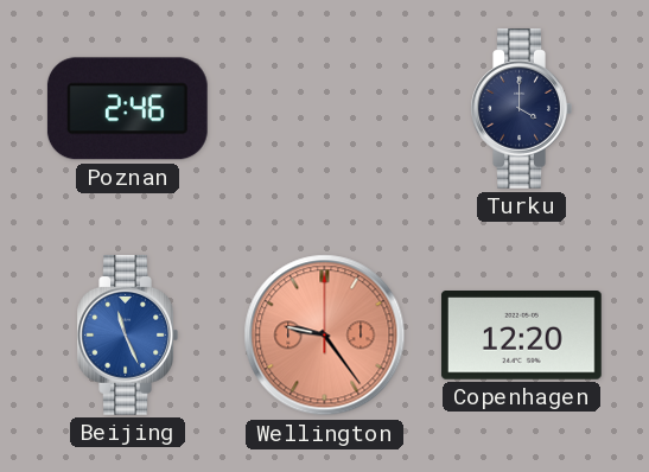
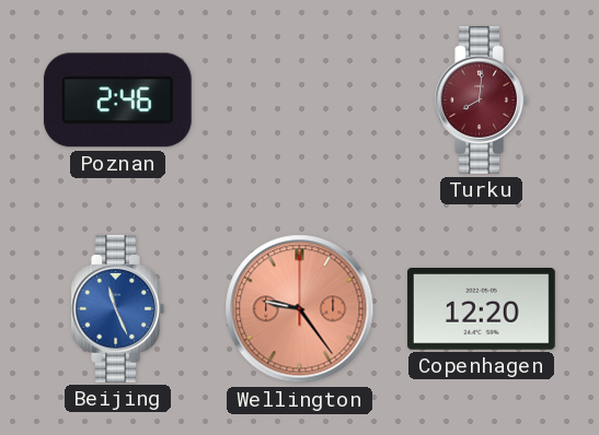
Turku: 4:00 -> 8:01 (481, 99)
Turku dial: navy -> burgundy (481, 99)
